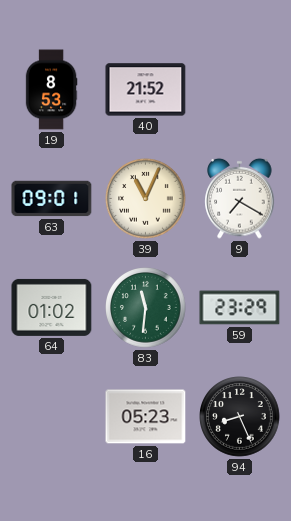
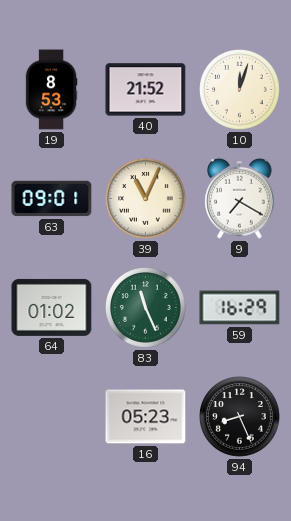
10: none -> 12:03 (240, 90)
83: 11:31 -> 11:26 (146, 308)
59: 23:29 -> 16:29 (240, 308)
